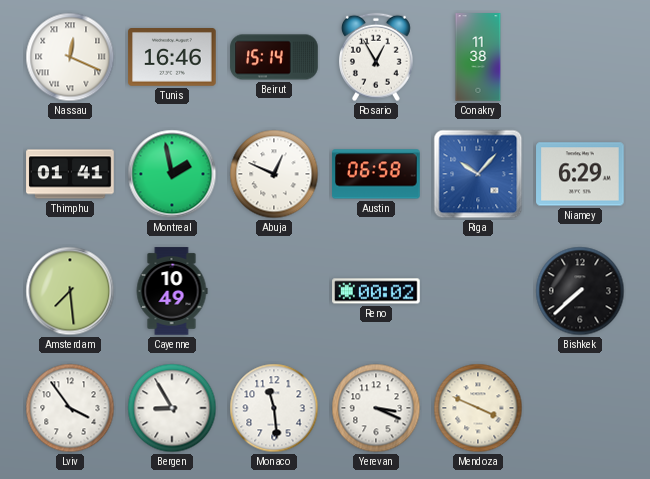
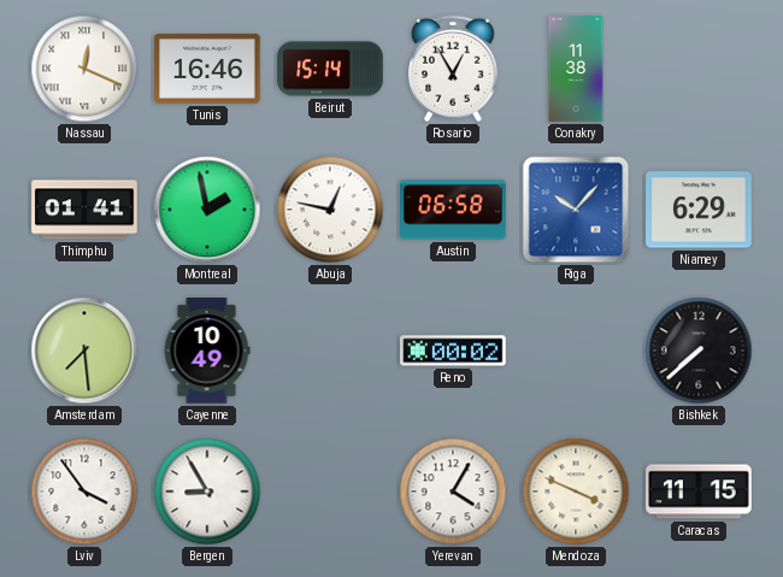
Abuja: 12:49 -> 12:47 (330, 210)
Monaco: 11:29 -> none (274, 408)
Yerevan: 3:19 -> 4:05 (453, 491)
Caracas: none -> 11:15 (699, 491)
